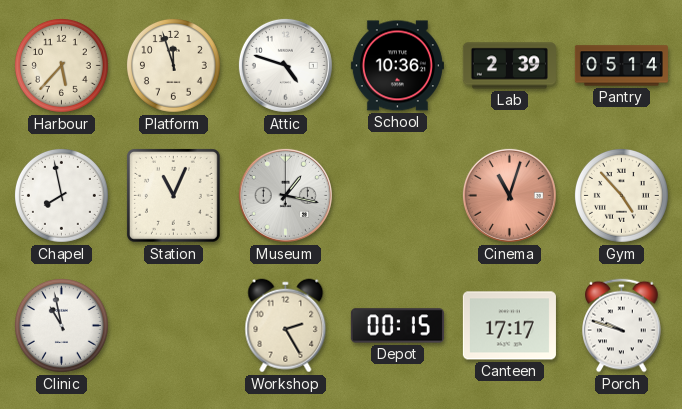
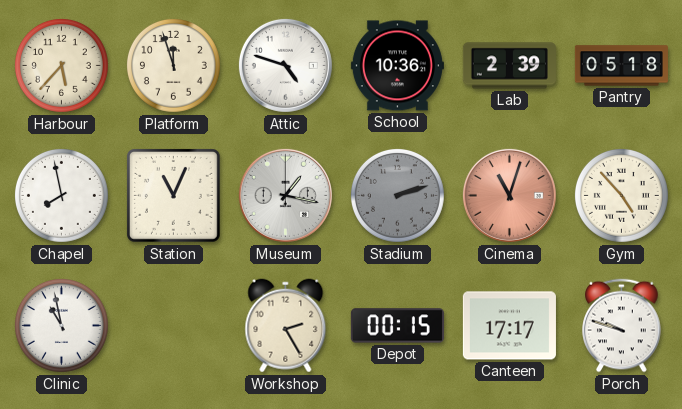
Pantry: 05:14 -> 05:18 (621, 66)
Stadium: none -> 2:12 (397, 195)
